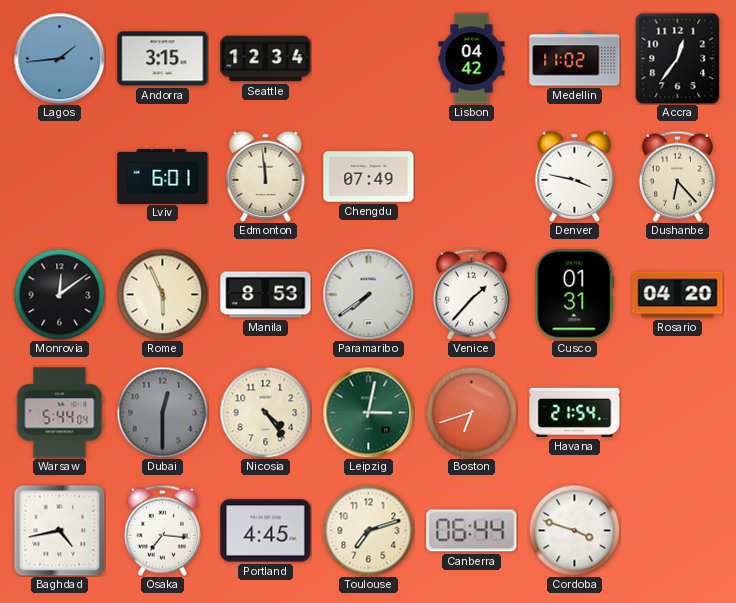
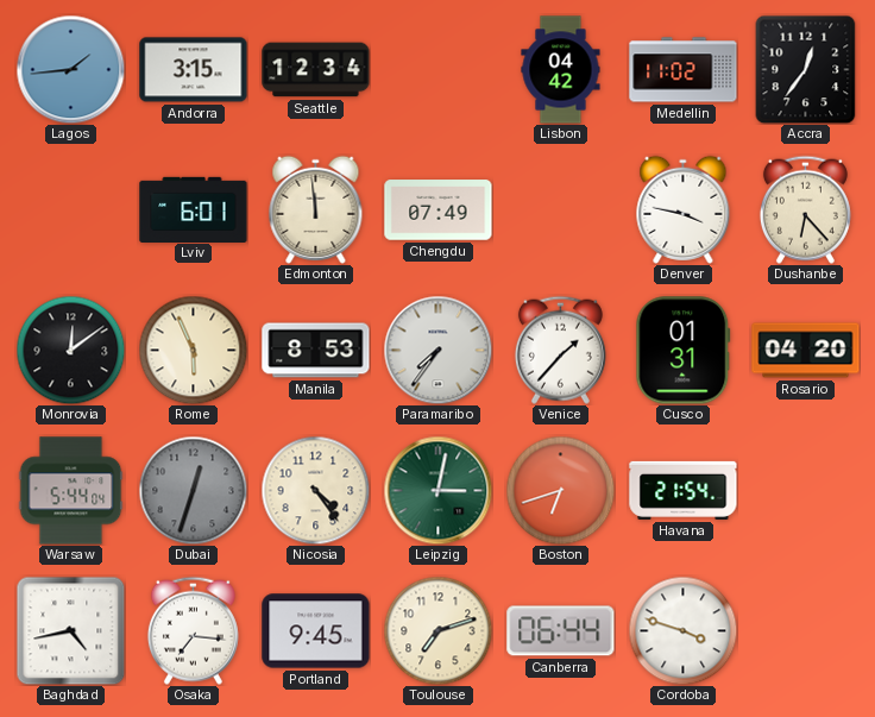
Paramaribo: 7:39 -> 7:36 (437, 350)
Dubai: 12:30 -> 12:33 (193, 490)
Portland: 4:45 -> 9:45 (316, 631)
